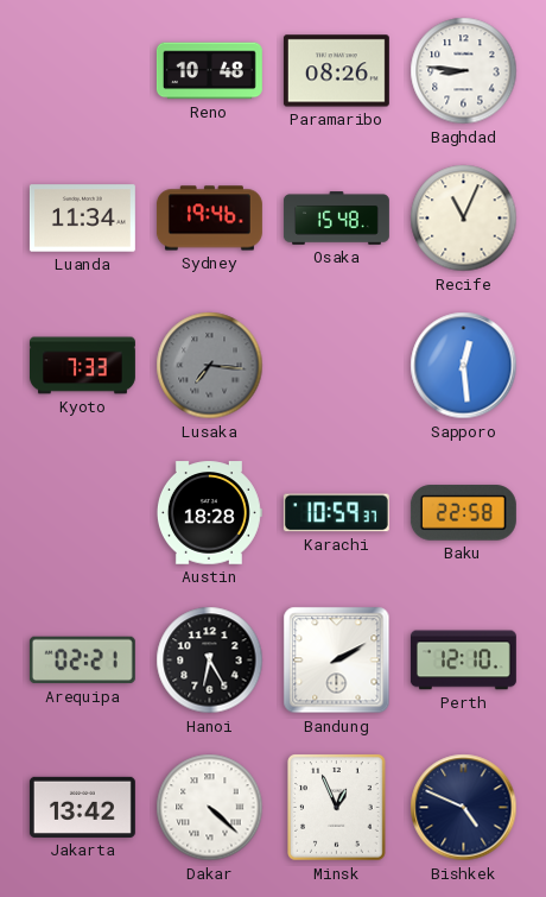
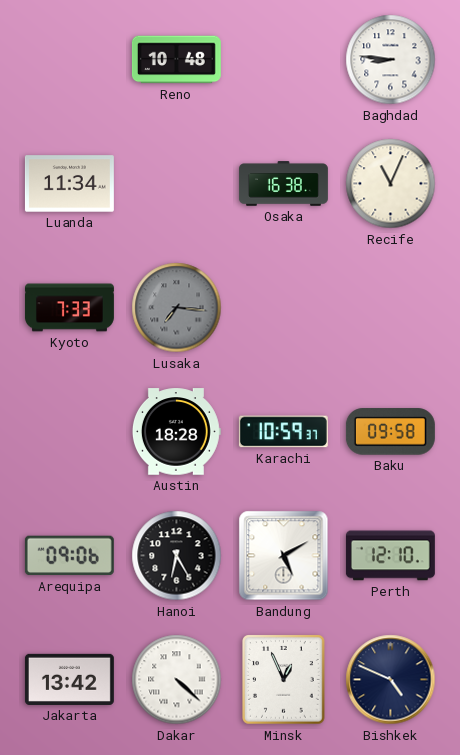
Paramaribo: 08:26 -> none (336, 71)
Sydney: 19:46 -> none (209, 219)
Osaka: 15:48 -> 16:38 (283, 184)
Sapporo: 12:29 -> none (464, 366)
Baku: 22:58 -> 09:58 (390, 432)
Arequipa: 02:21 -> 09:06 (69, 556)
Bandung: 2:10 -> 5:10 (284, 556)
